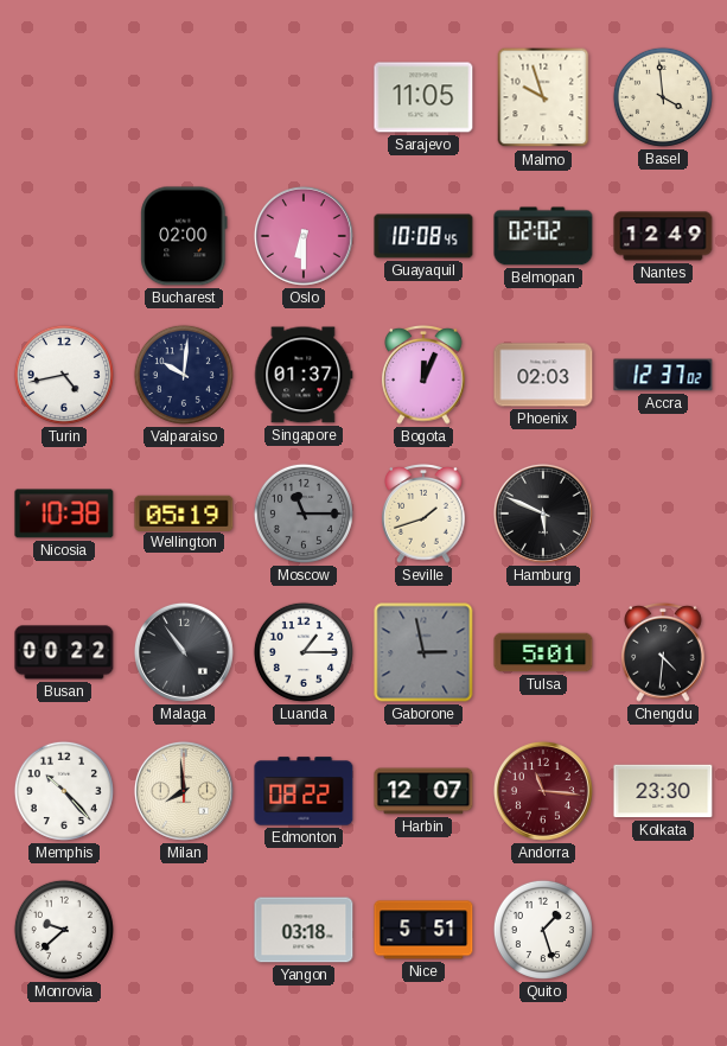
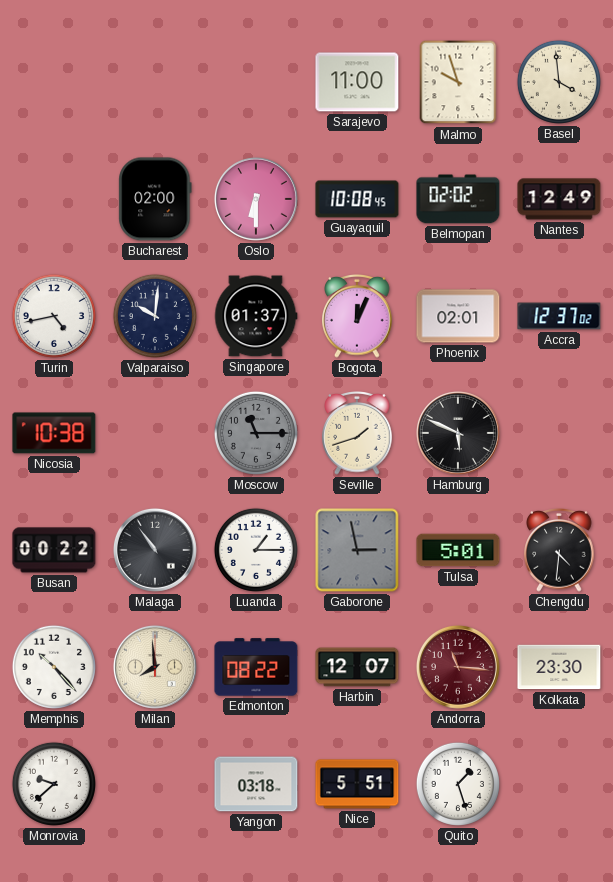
Sarajevo: 11:05 -> 11:00 (357, 82)
Phoenix: 02:03 -> 02:01 (458, 316)
Wellington: 05:19 -> none (184, 512)
